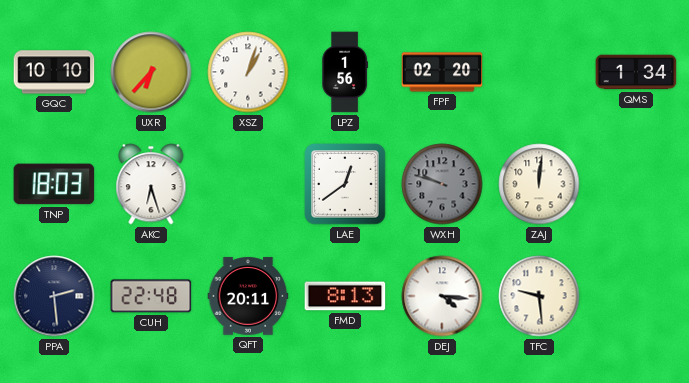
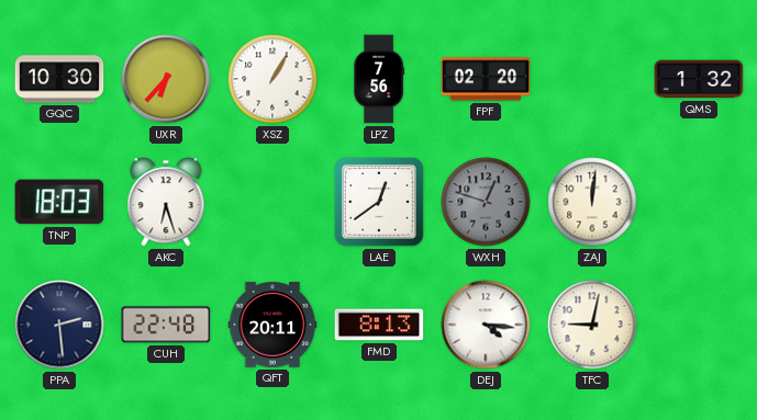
GQC: 10:10 -> 10:30 (59, 79)
XSZ: 1:03 -> 1:05 (272, 79)
LPZ: 1:56 -> 7:56 (379, 79)
QMS: 1:34 -> 1:32 (699, 79)
WXH: 9:48 -> 12:48 (486, 202)
TFC: 9:29 -> 9:02 (592, 325)
